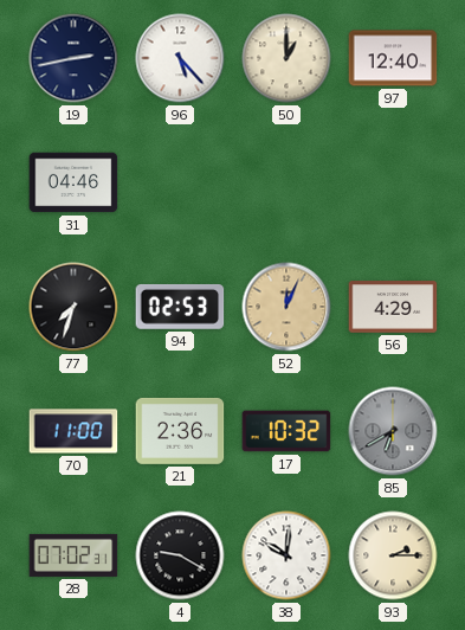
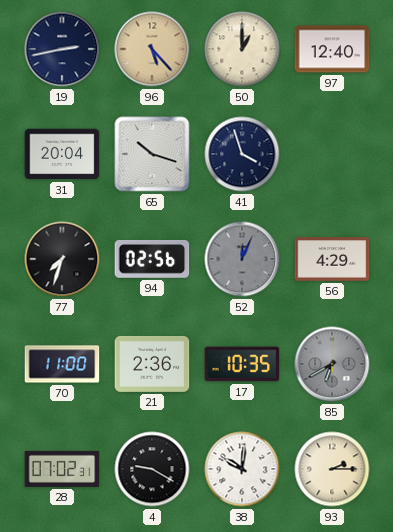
96 dial: white -> champagne (152, 49)
31: 04:46 -> 20:04 (62, 154)
65: none -> 10:18 (152, 154)
41: none -> 3:57 (242, 154)
94: 02:53 -> 02:56 (152, 259)
52 dial: champagne -> grey (242, 259)
17: 10:32 -> 10:35 (242, 364)
